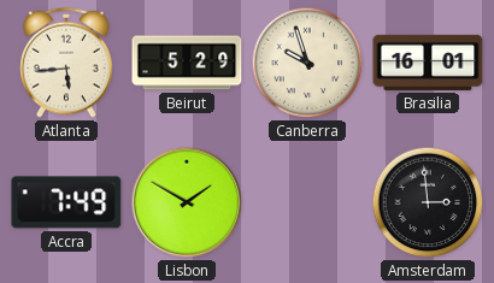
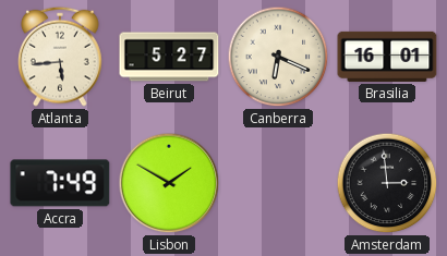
Beirut: 5:29 -> 5:27 (169, 57)
Canberra: 9:57 -> 6:19 (278, 57)
